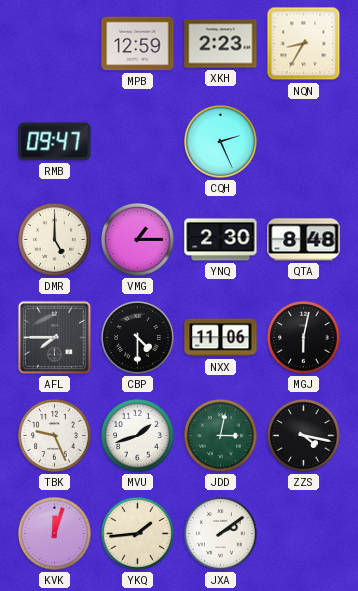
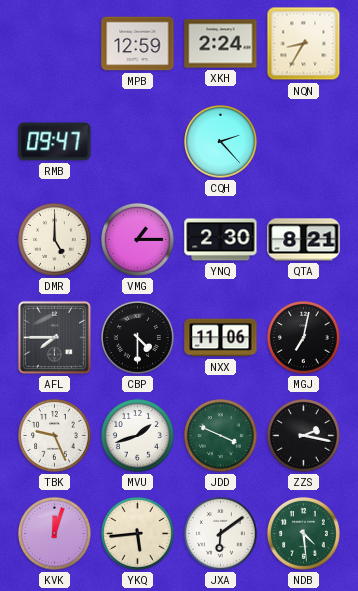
XKH: 2:23 -> 2:24 (221, 44)
CQH: 2:26 -> 2:23 (221, 142)
QTA: 8:48 -> 8:21 (304, 240)
MGJ: 6:02 -> 7:02 (304, 338)
JDD: 3:02 -> 3:49 (221, 436)
ZZS: 4:17 -> 2:17 (304, 436)
YKQ: 1:44 -> 5:44 (138, 534)
JXA: 2:09 -> 6:09 (221, 534)
NDB: none -> 4:29 (304, 534)
